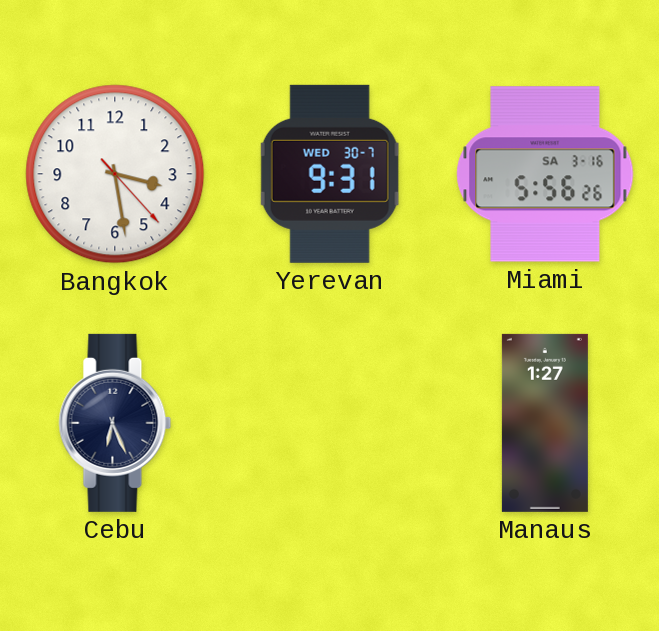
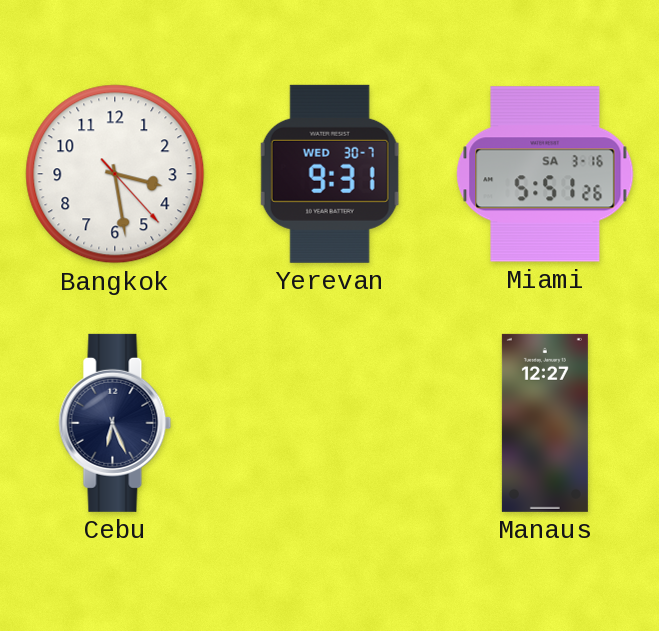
Miami: 5:56 -> 5:51 (545, 174)
Manaus: 1:27 -> 12:27 (545, 423)
